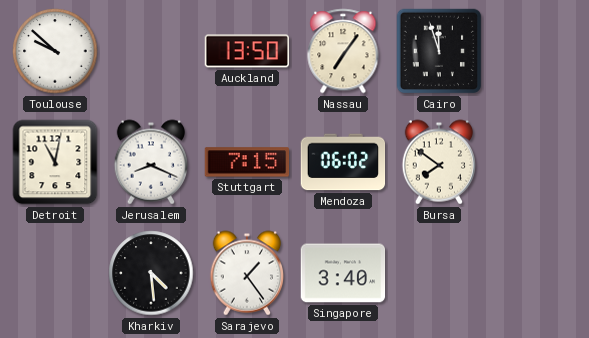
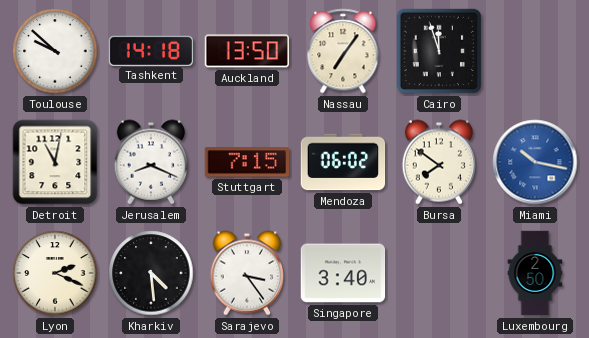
Tashkent: none -> 14:18 (151, 50)
Miami: none -> 10:17 (535, 162)
Lyon: none -> 2:19 (55, 273)
Sarajevo: 1:24 -> 3:24 (246, 273)
Luxembourg: none -> 2:50 (535, 273)
